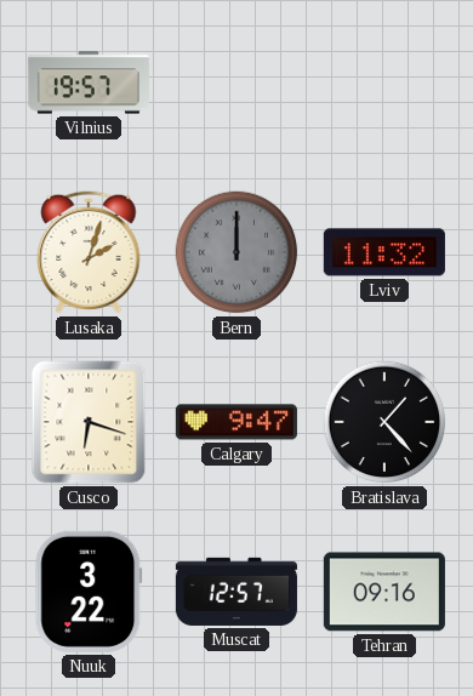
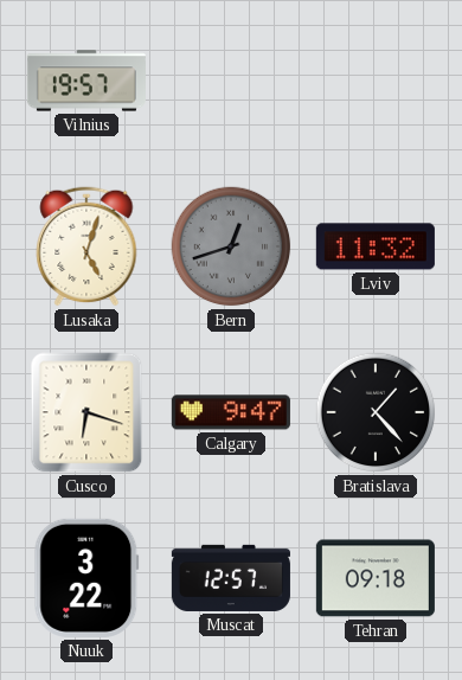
Lusaka: 2:03 -> 5:03 (86, 246)
Bern: 12:00 -> 12:42 (231, 246)
Tehran: 09:16 -> 09:18 (376, 578)
